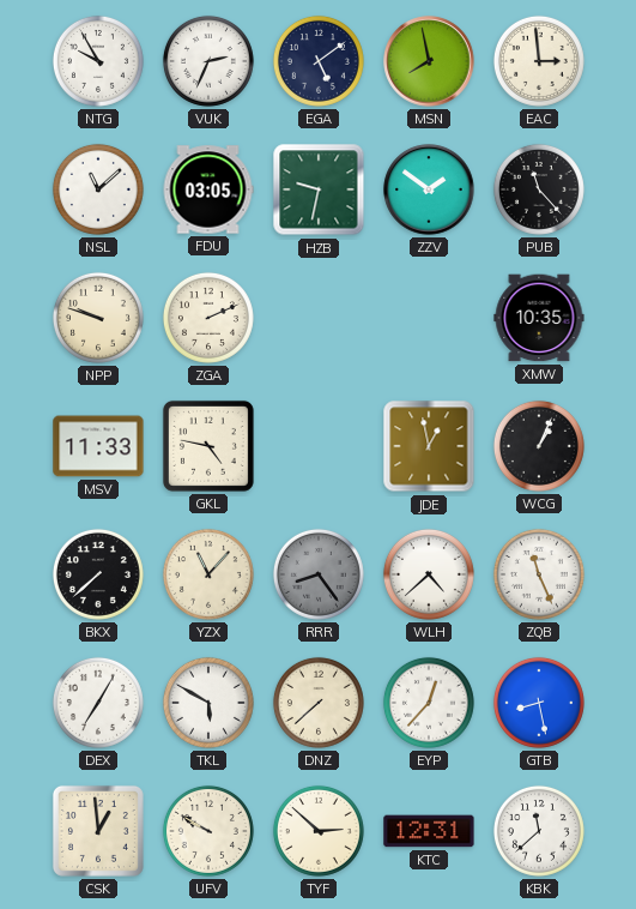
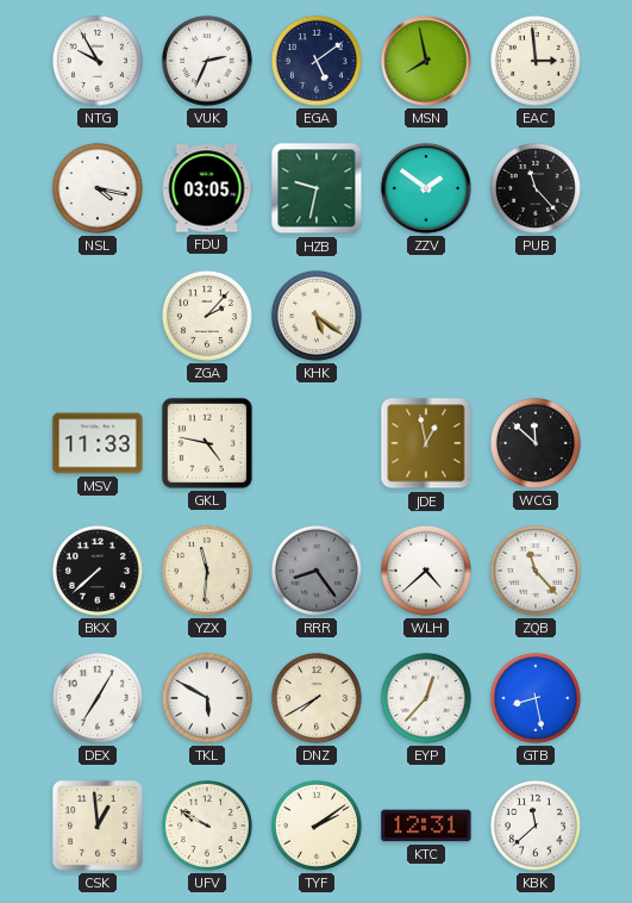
NSL: 11:08 -> 4:17 (98, 188)
NPP: 9:48 -> none (98, 318)
ZGA: 2:11 -> 2:07 (207, 316)
KHK: none -> 5:21 (317, 316)
XMW: 10:35 -> none (539, 318)
WCG: 1:04 -> 11:52 (536, 443)
YZX: 11:07 -> 11:31 (207, 571)
ZQB: 11:26 -> 11:23 (536, 571)
DNZ: 7:38 -> 7:40 (317, 698)
TYF: 2:52 -> 2:09 (317, 826)
